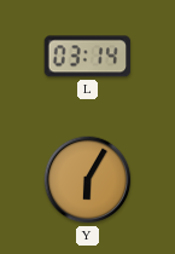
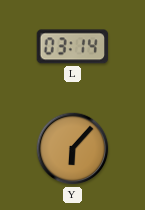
Y: 6:05 -> 6:07 (73, 149)
